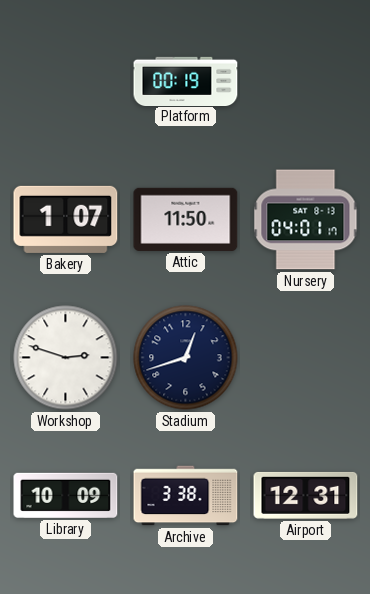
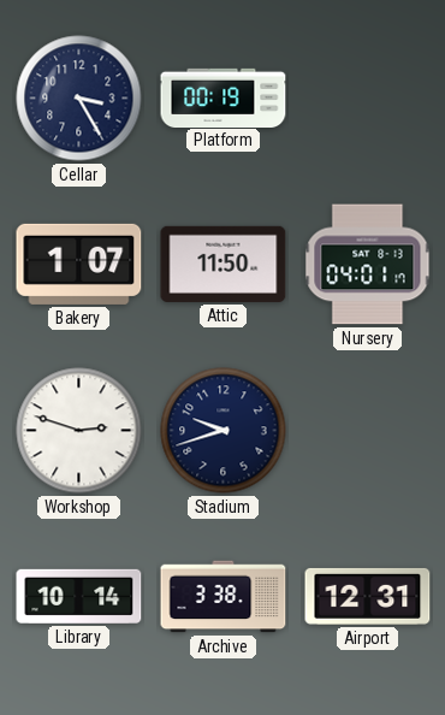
Cellar: none -> 3:25 (79, 99)
Stadium: 12:42 -> 9:42 (224, 431)
Library: 10:09 -> 10:14 (79, 596)
